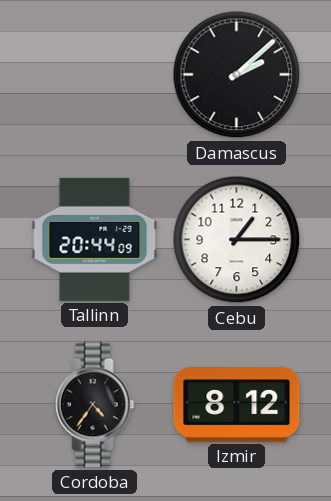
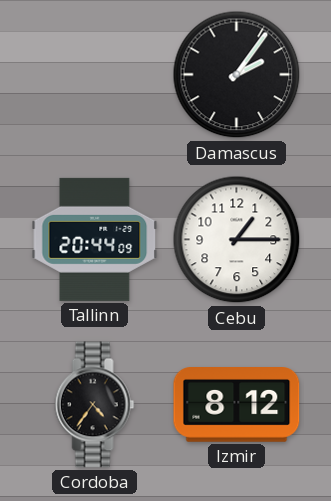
Damascus: 2:08 -> 2:06 (237, 75)
